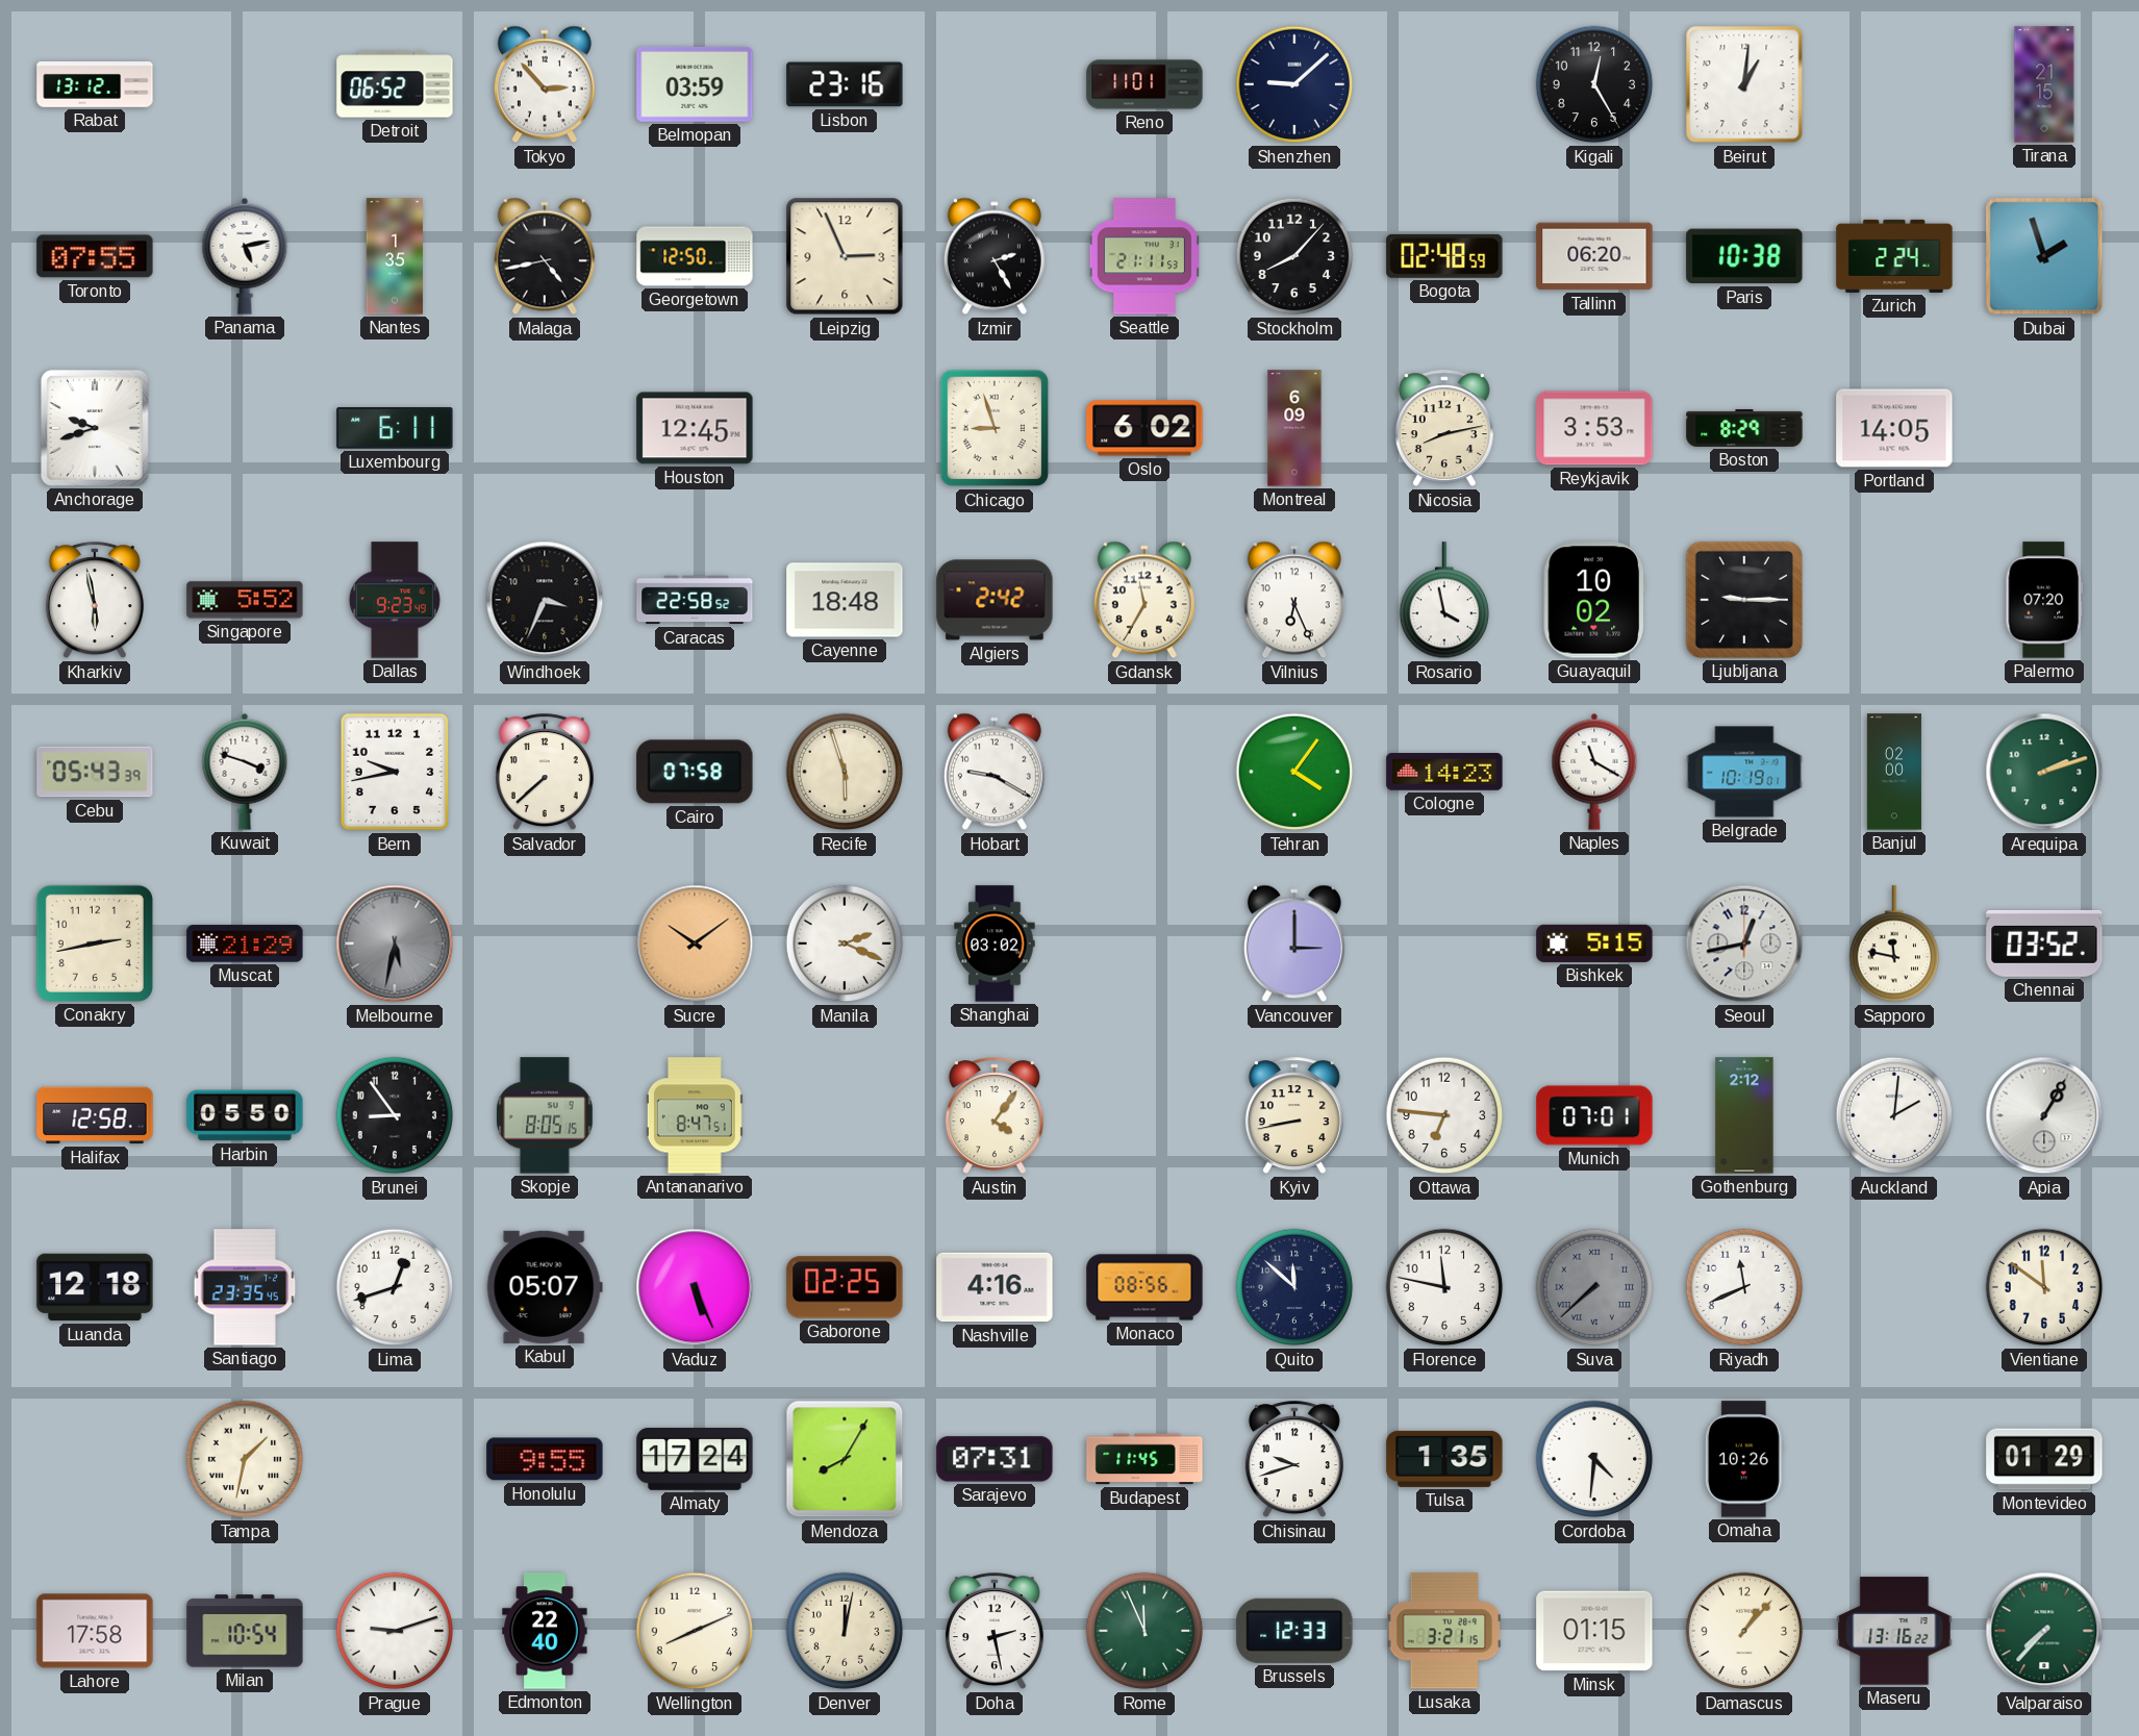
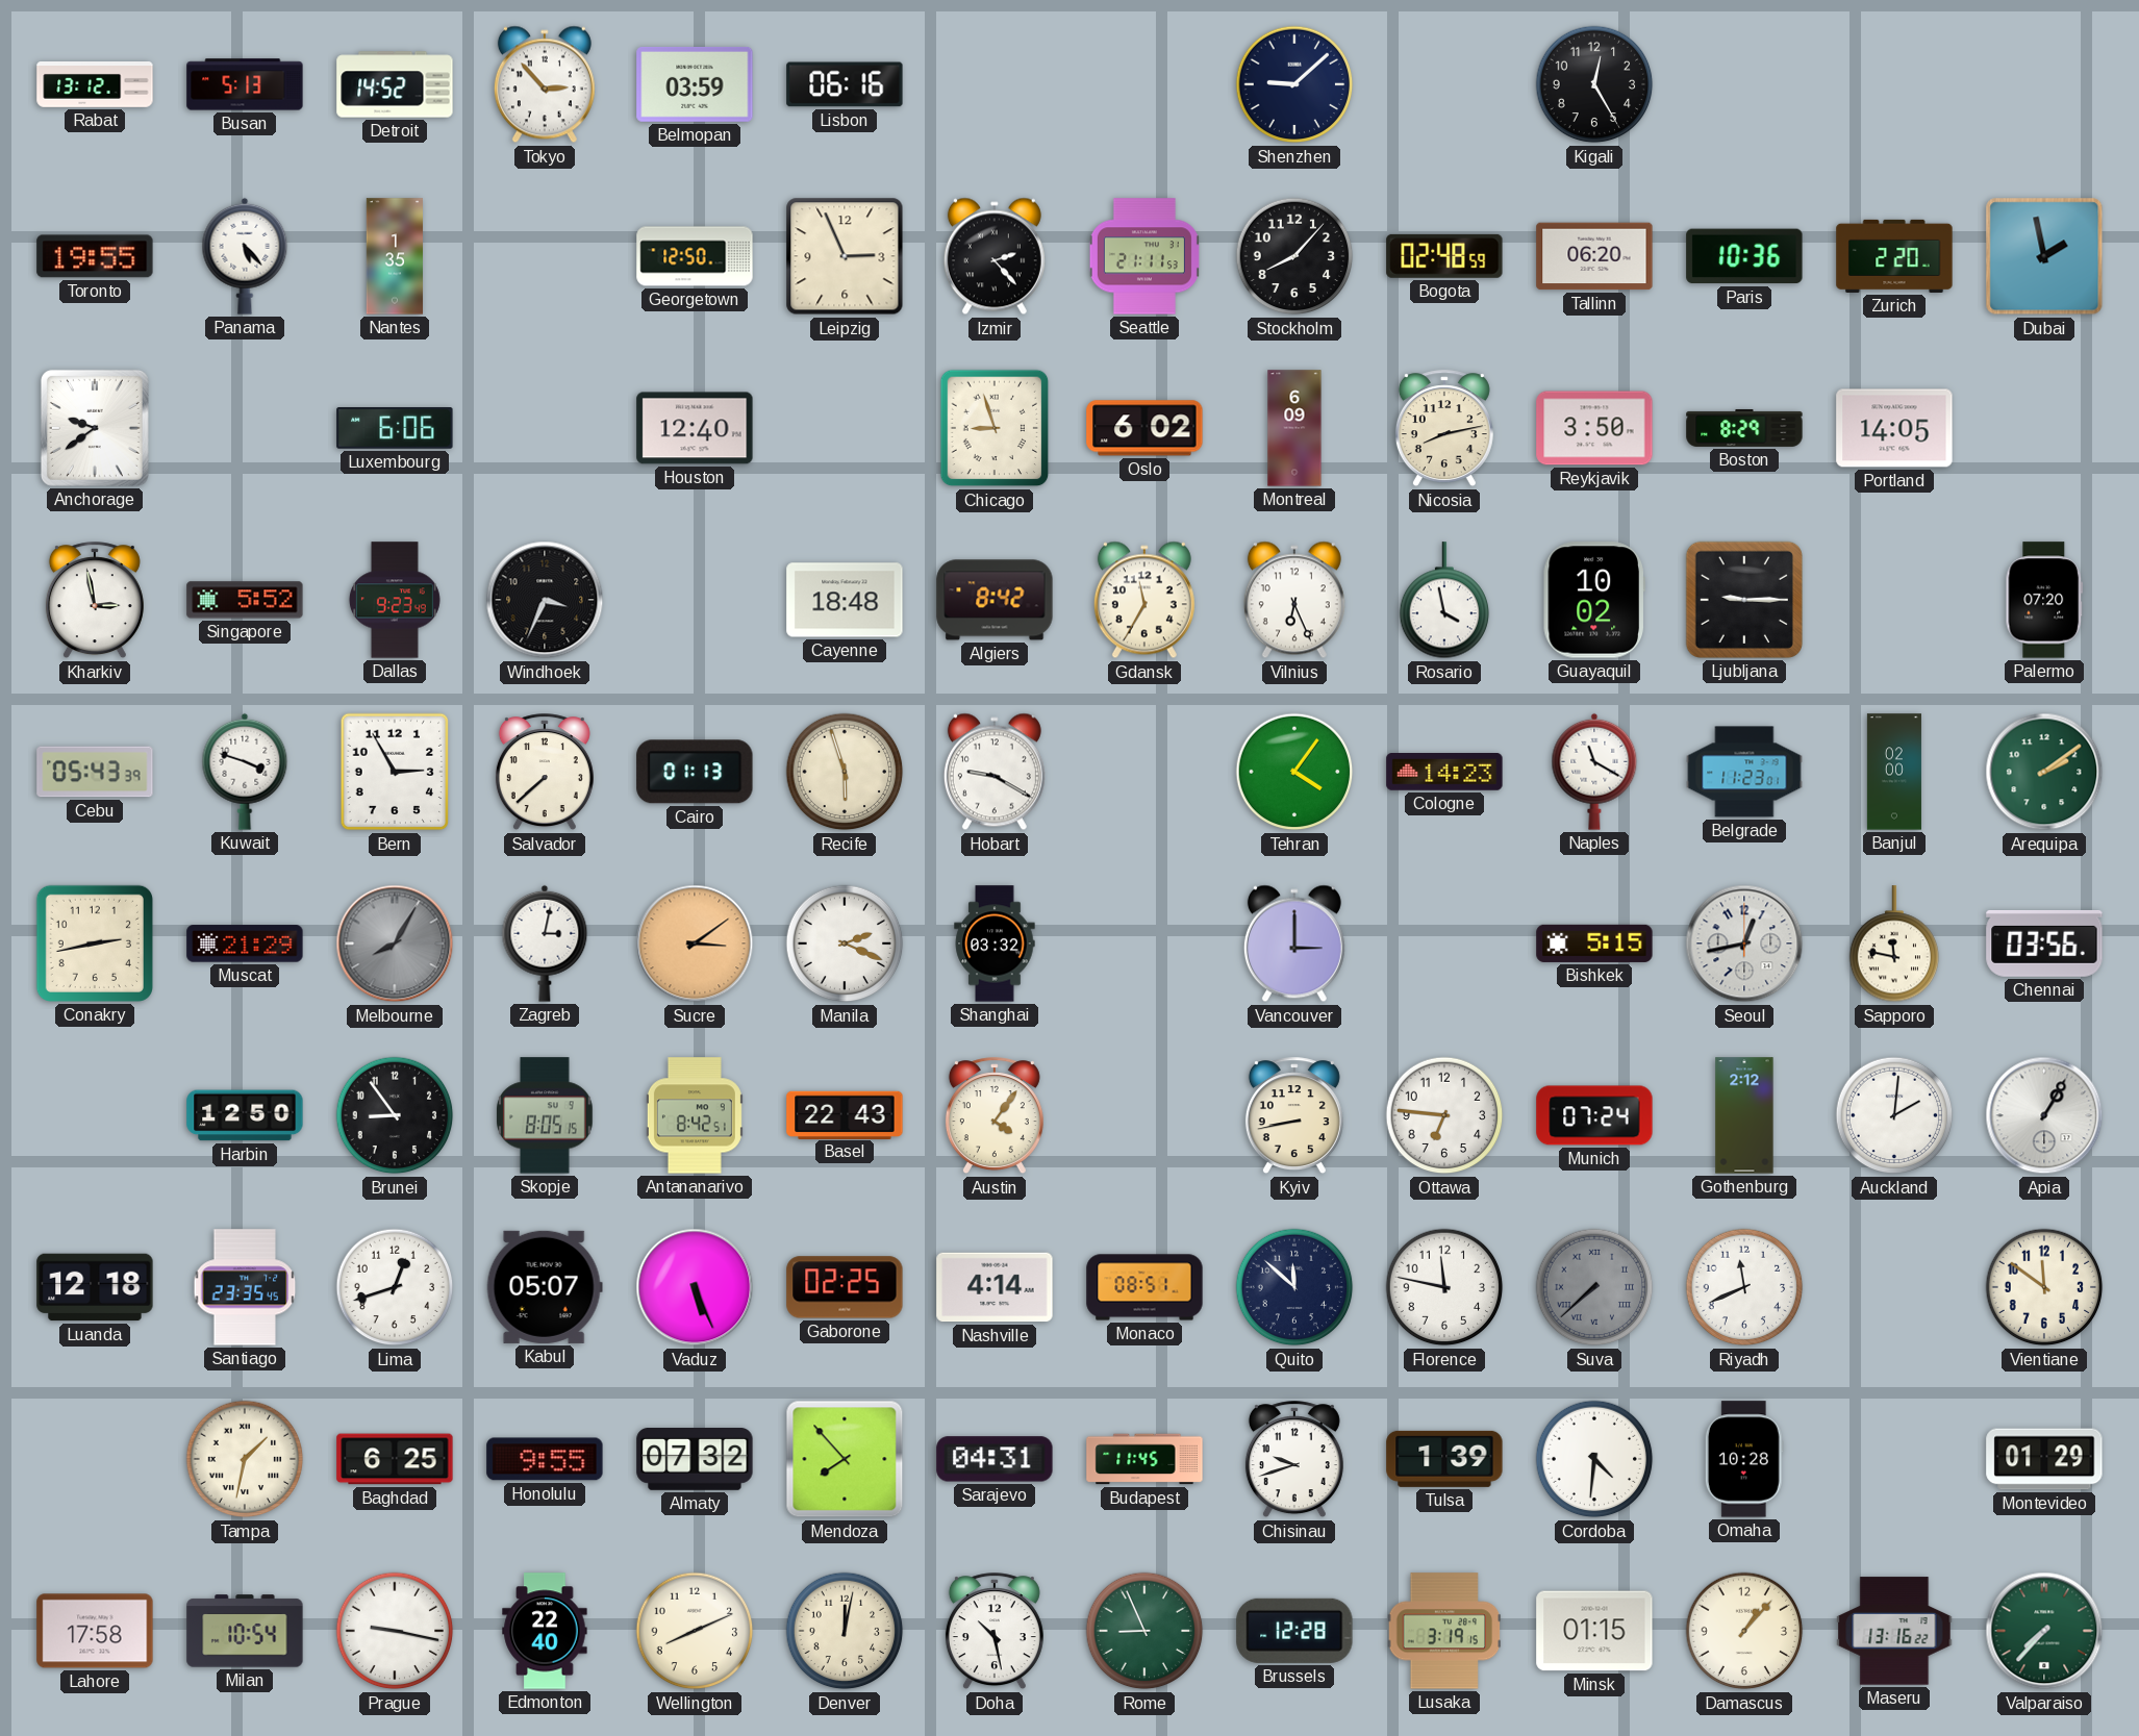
Busan: none -> 5:13 (245, 84)
Detroit: 06:52 -> 14:52 (395, 84)
Lisbon: 23:16 -> 06:16 (845, 84)
Reno: 11:01 -> none (1144, 84)
Beirut: 1:01 -> none (1744, 84)
Tirana: 21:15 -> none (2044, 84)
Toronto: 07:55 -> 19:55 (95, 256)
Panama: 5:13 -> 5:23 (245, 256)
Malaga: 4:43 -> none (545, 256)
Izmir: 2:25 -> 2:23 (995, 256)
Paris: 10:38 -> 10:36 (1744, 256)
Zurich: 2:24 -> 2:20 (1894, 256)
Dubai: 1:57 -> 1:58 (2044, 256)
Anchorage: 9:42 -> 9:39 (95, 428)
Luxembourg: 6:11 -> 6:06 (395, 429)
Houston: 12:45 -> 12:40 (695, 428)
Reykjavik: 3:53 -> 3:50 (1594, 428)
Kharkiv: 5:58 -> 2:58 (95, 601)
Caracas: 22:58 -> none (695, 600)
Algiers: 2:42 -> 8:42 (995, 600)
Bern: 9:43 -> 2:55 (395, 772)
Cairo: 07:58 -> 01:13 (695, 772)
Belgrade: 10:19 -> 11:23 (1744, 772)
Arequipa: 2:12 -> 2:09 (2044, 772)
Melbourne: 5:32 -> 8:05 (395, 944)
Zagreb: none -> 3:02 (545, 944)
Sucre: 10:09 -> 3:09 (695, 944)
Shanghai: 03:02 -> 03:32 (995, 944)
Chennai: 03:52 -> 03:56 (2044, 944)
Halifax: 12:58 -> none (95, 1115)
Harbin: 05:50 -> 12:50 (245, 1115)
Antananarivo: 8:47 -> 8:42 (695, 1115)
Basel: none -> 22:43 (845, 1114)
Munich: 07:01 -> 07:24 (1594, 1115)
Nashville: 4:16 -> 4:14 (995, 1287)
Monaco: 08:56 -> 08:51 (1144, 1287)
Baghdad: none -> 6:25 (395, 1459)
Almaty: 17:24 -> 07:32 (695, 1460)
Mendoza: 8:05 -> 7:53 (845, 1459)
Sarajevo: 07:31 -> 04:31 (995, 1459)
Tulsa: 1:35 -> 1:39 (1444, 1459)
Omaha: 10:26 -> 10:28 (1744, 1459)
Prague: 9:12 -> 9:17 (395, 1631)
Doha: 2:28 -> 10:28 (995, 1632)
Rome: 11:56 -> 8:56 (1144, 1631)
Brussels: 12:33 -> 12:28 (1294, 1631)
Lusaka: 3:21 -> 3:19 (1444, 1631)
